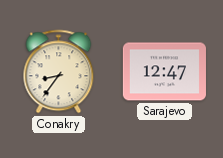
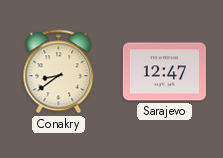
Conakry: 8:36 -> 8:39 (59, 72)
